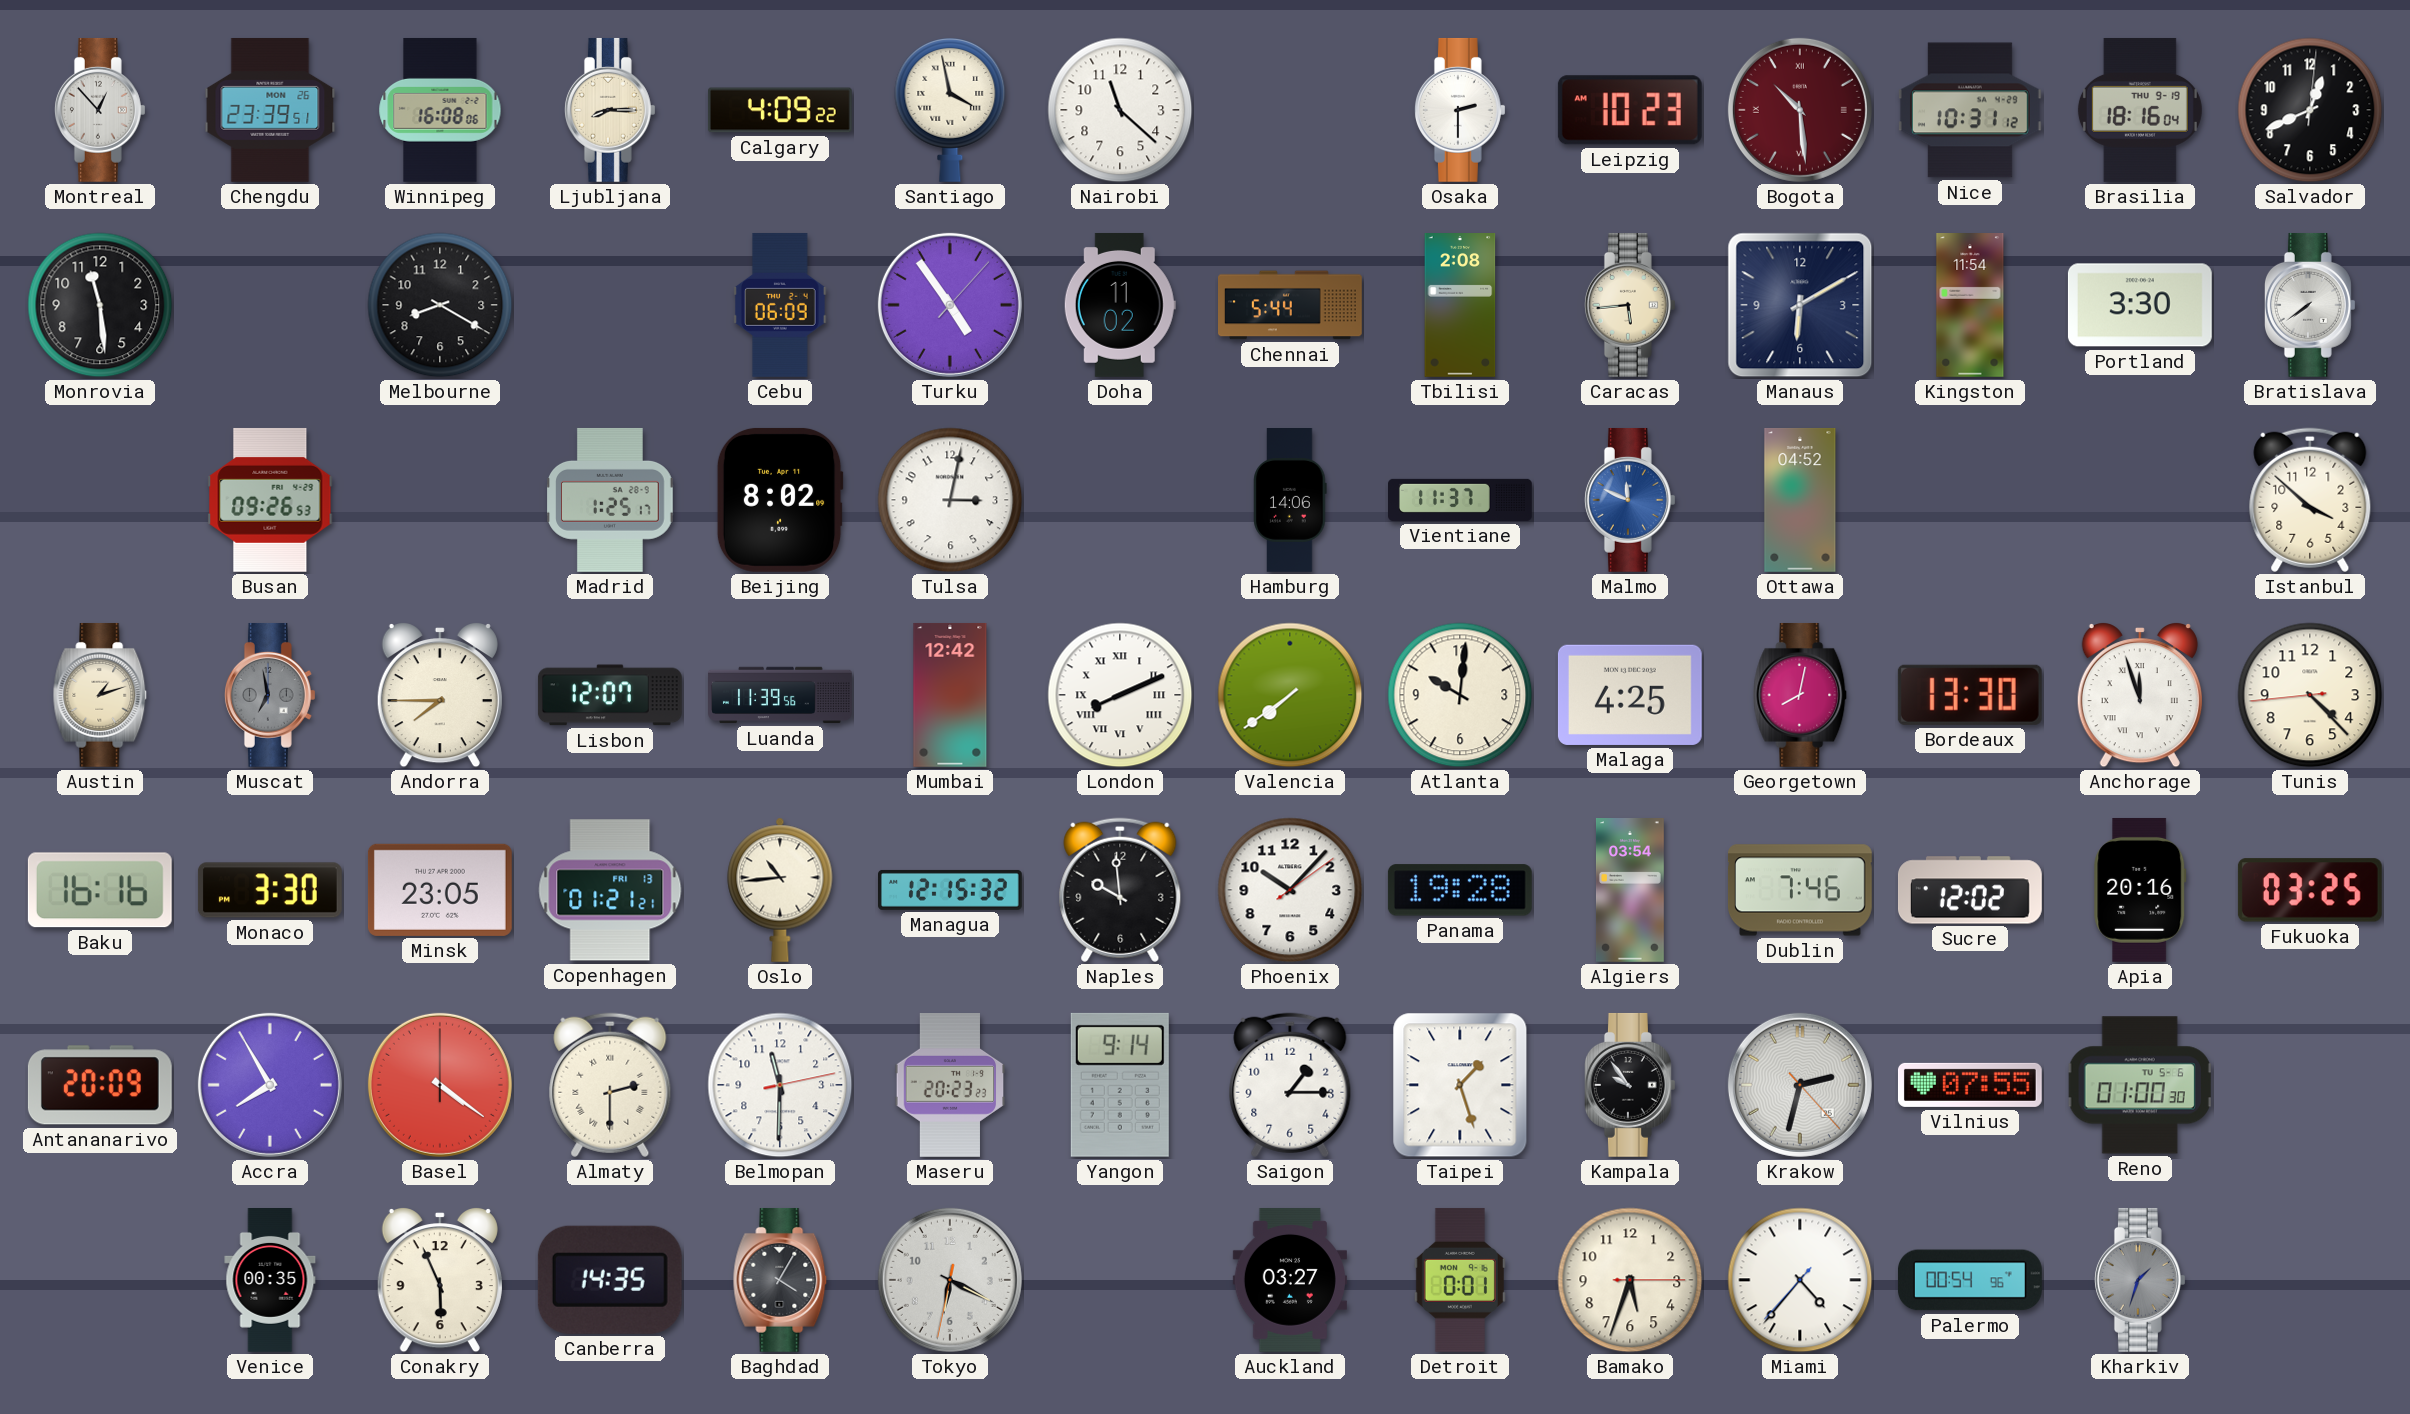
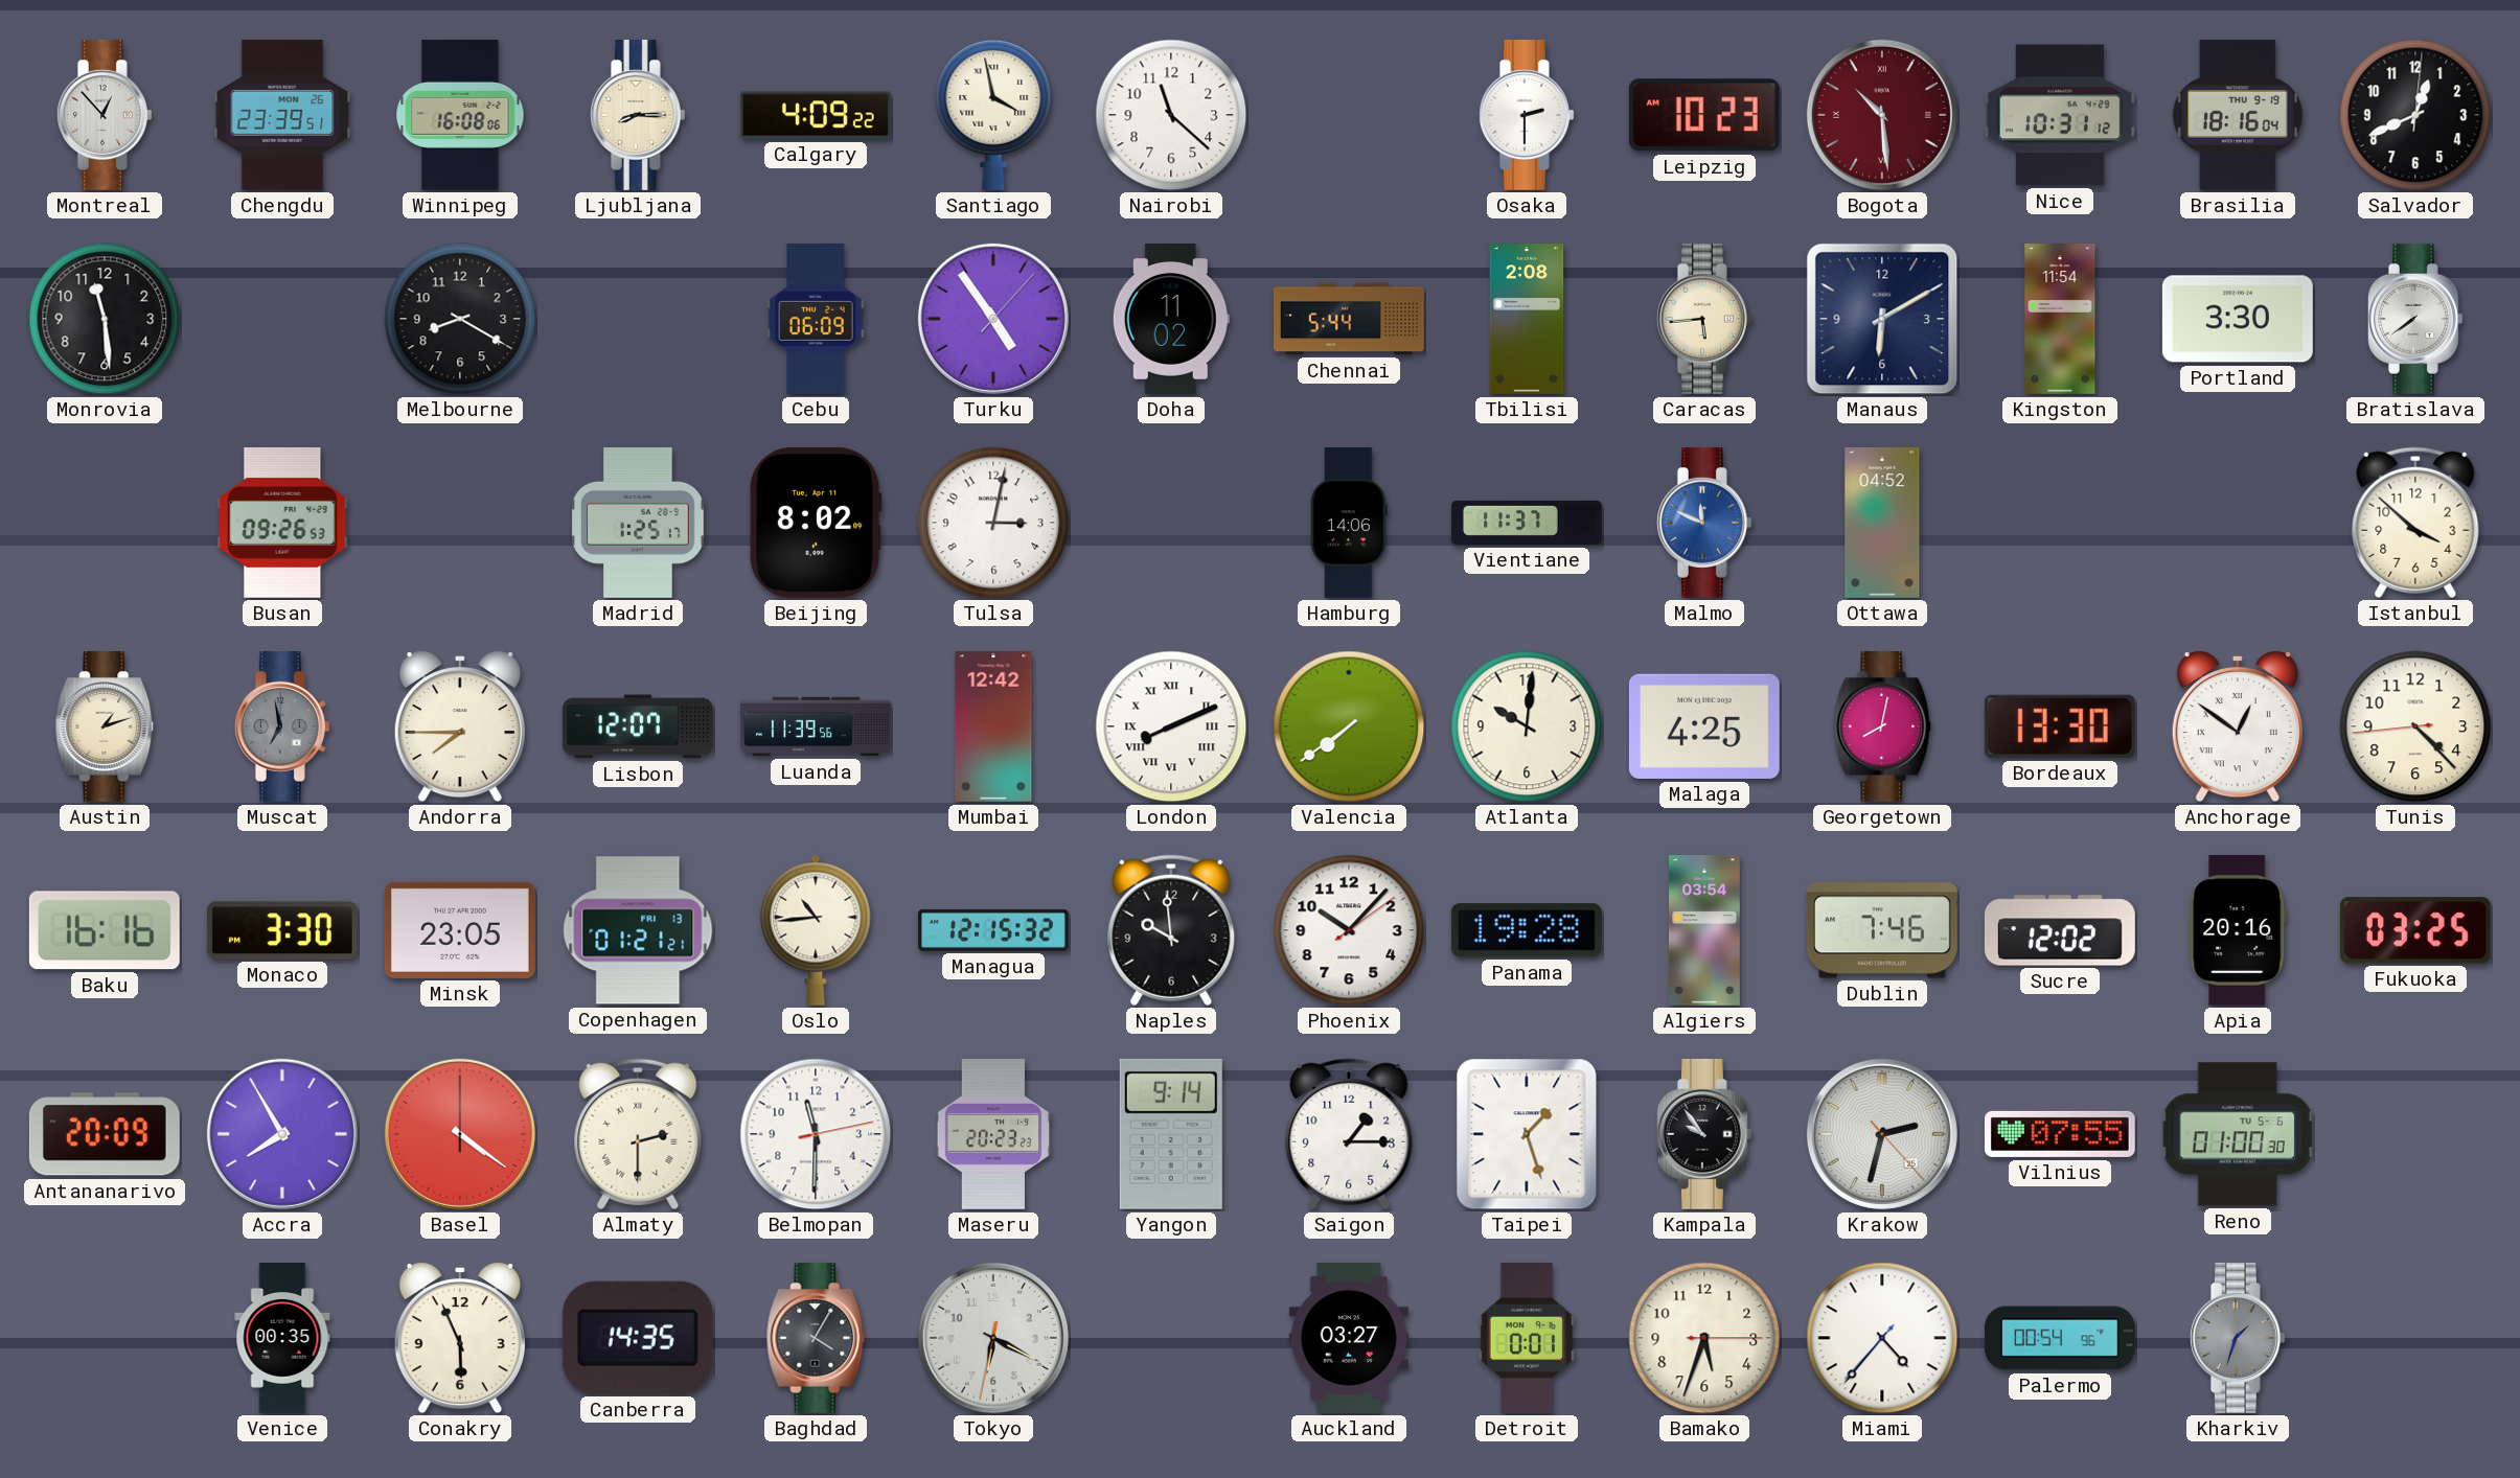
Anchorage: 11:57 -> 12:51 (2238, 728)
